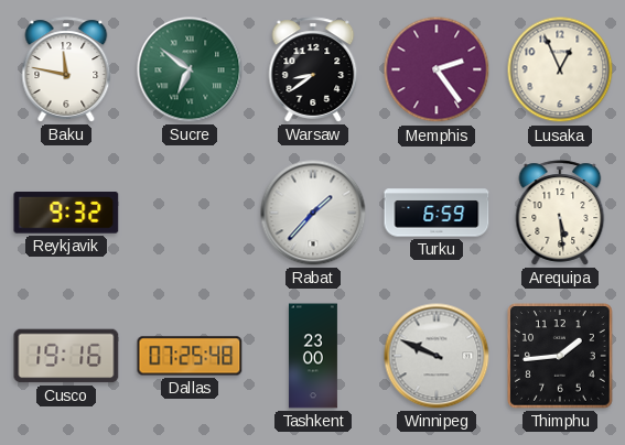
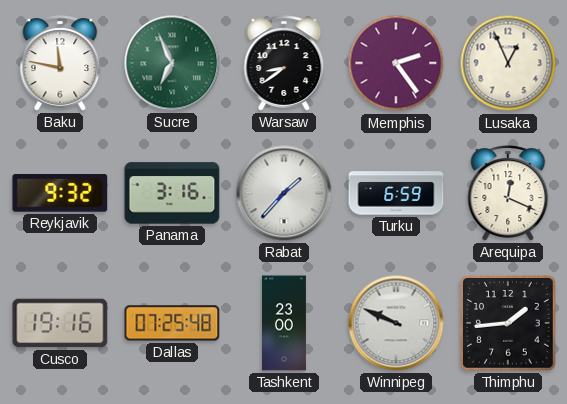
Sucre: 6:51 -> 6:56 (172, 63)
Panama: none -> 3:16 (172, 193)
Arequipa: 5:29 -> 12:19 (508, 193)
